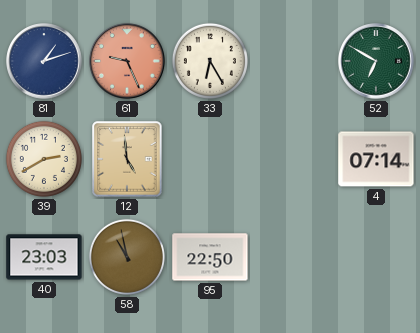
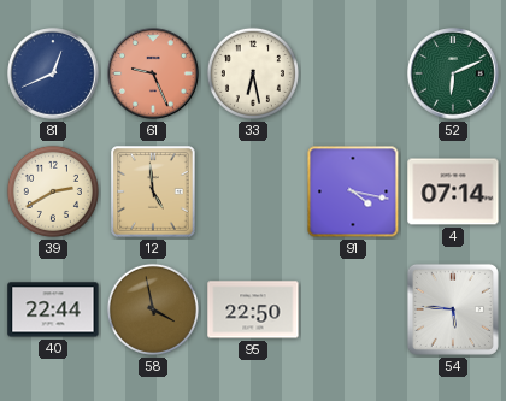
81: 1:12 -> 12:41 (53, 73)
33: 6:25 -> 6:28 (253, 73)
52: 6:50 -> 6:11 (453, 73)
91: none -> 4:17 (353, 191)
40: 23:03 -> 22:44 (53, 309)
58: 10:58 -> 3:58 (153, 309)
54: none -> 5:46 (453, 309)
